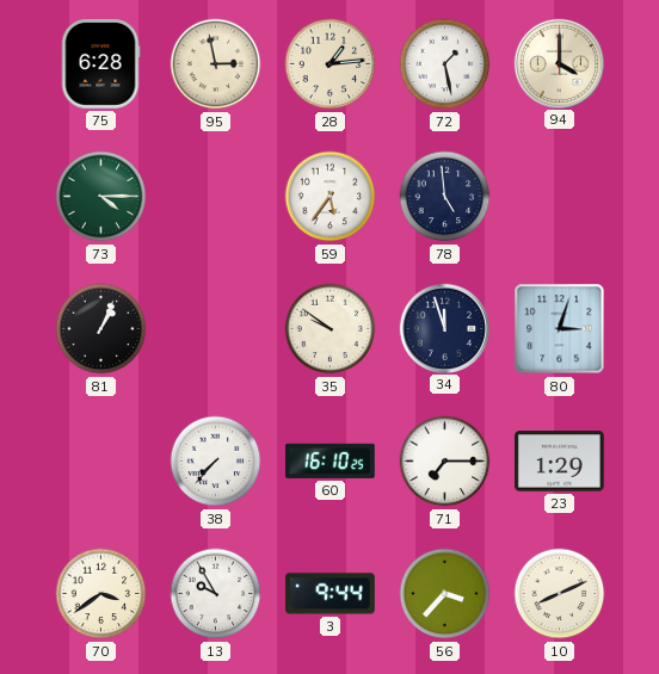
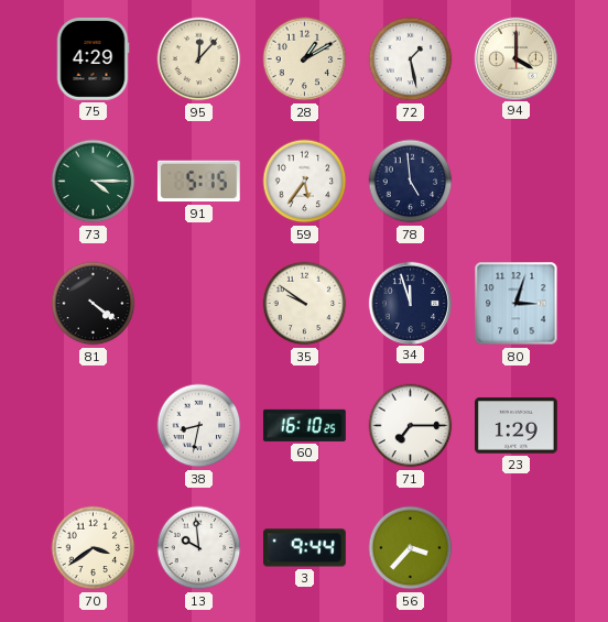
75: 6:28 -> 4:29 (93, 59)
95: 2:58 -> 12:07 (199, 59)
28: 1:14 -> 1:10 (305, 59)
91: none -> 5:15 (198, 182)
81: 1:04 -> 4:21 (94, 304)
38: 7:37 -> 8:32 (199, 426)
13: 9:55 -> 9:59 (199, 548)
10: 8:11 -> none (560, 594)
